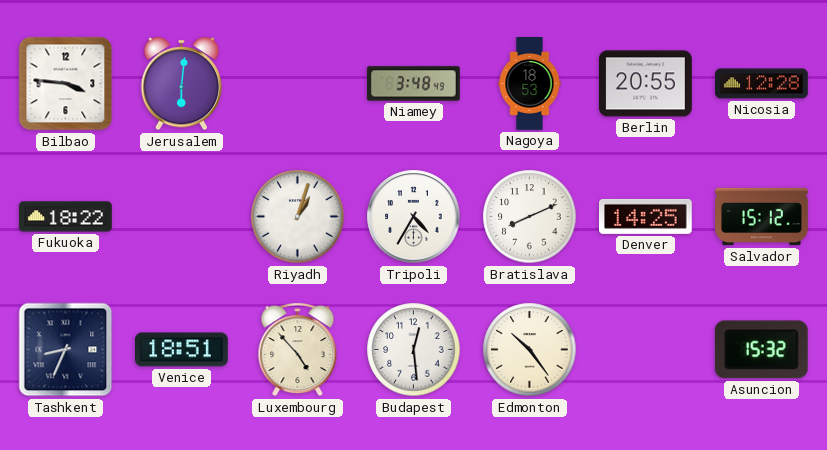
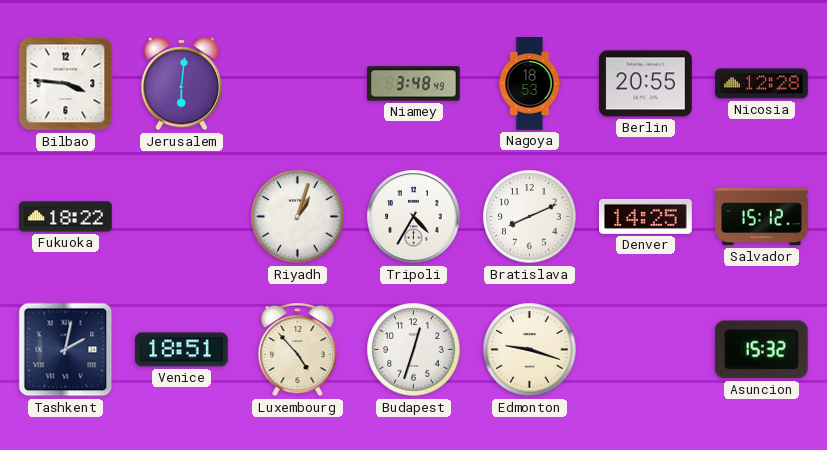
Tashkent: 8:34 -> 2:02 (66, 350)
Budapest: 12:29 -> 12:33 (414, 350)
Edmonton: 10:24 -> 9:18 (530, 350)
